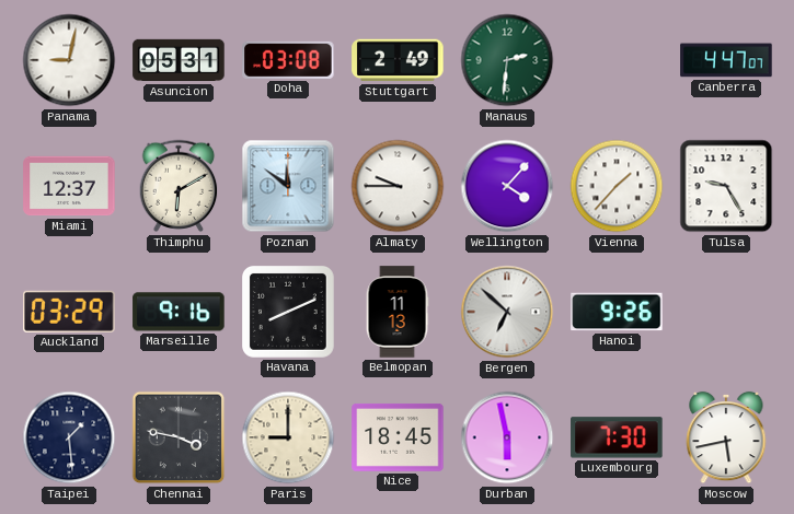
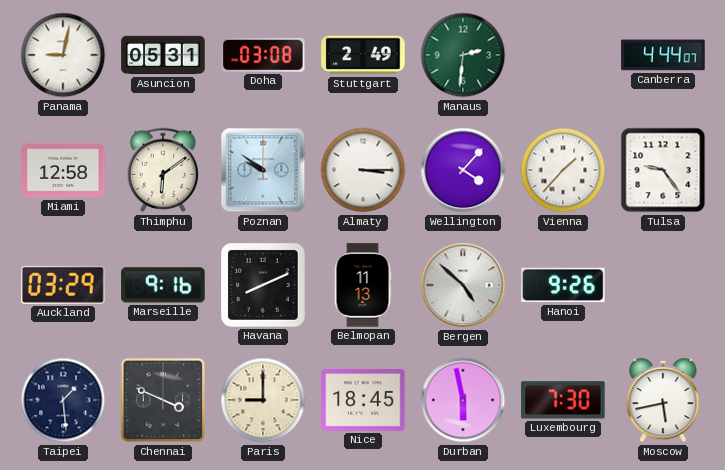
Canberra: 4:47 -> 4:44 (663, 55)
Miami: 12:37 -> 12:58 (63, 170)
Thimphu: 6:10 -> 6:09 (163, 170)
Poznan: 11:51 -> 9:51 (263, 170)
Almaty: 9:45 -> 3:15 (363, 170)
Tulsa: 9:25 -> 9:24 (663, 170)
Bergen: 6:52 -> 4:52 (463, 285)
Chennai: 3:47 -> 3:49 (163, 400)
